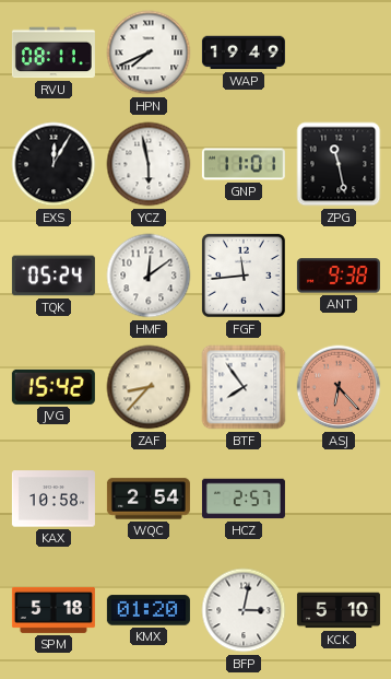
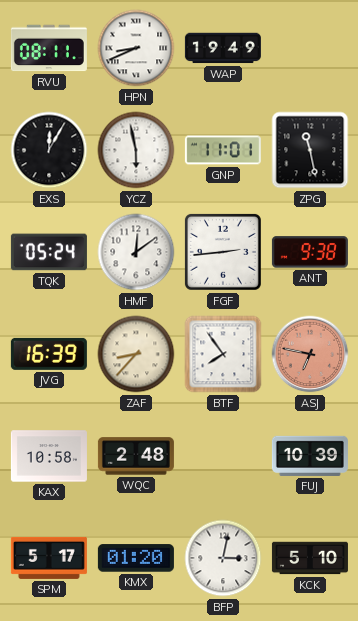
HPN: 7:41 -> 8:41 (136, 48)
FGF: 11:44 -> 2:44 (223, 252)
JVG: 15:42 -> 16:39 (49, 354)
ASJ: 6:23 -> 6:47 (310, 354)
WQC: 2:54 -> 2:48 (136, 456)
HCZ: 2:57 -> none (244, 499)
FUJ: none -> 10:39 (310, 456)
SPM: 5:18 -> 5:17 (49, 558)
